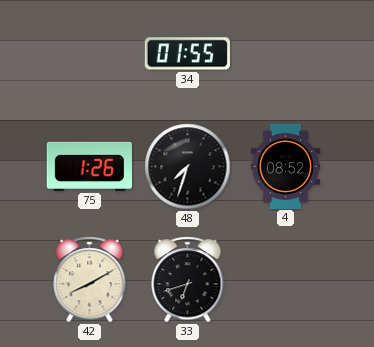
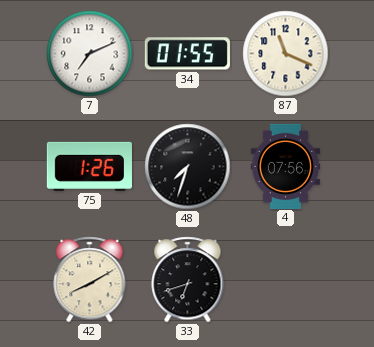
7: none -> 7:11 (90, 54)
87: none -> 11:19 (286, 54)
4: 08:52 -> 07:56 (285, 166)
